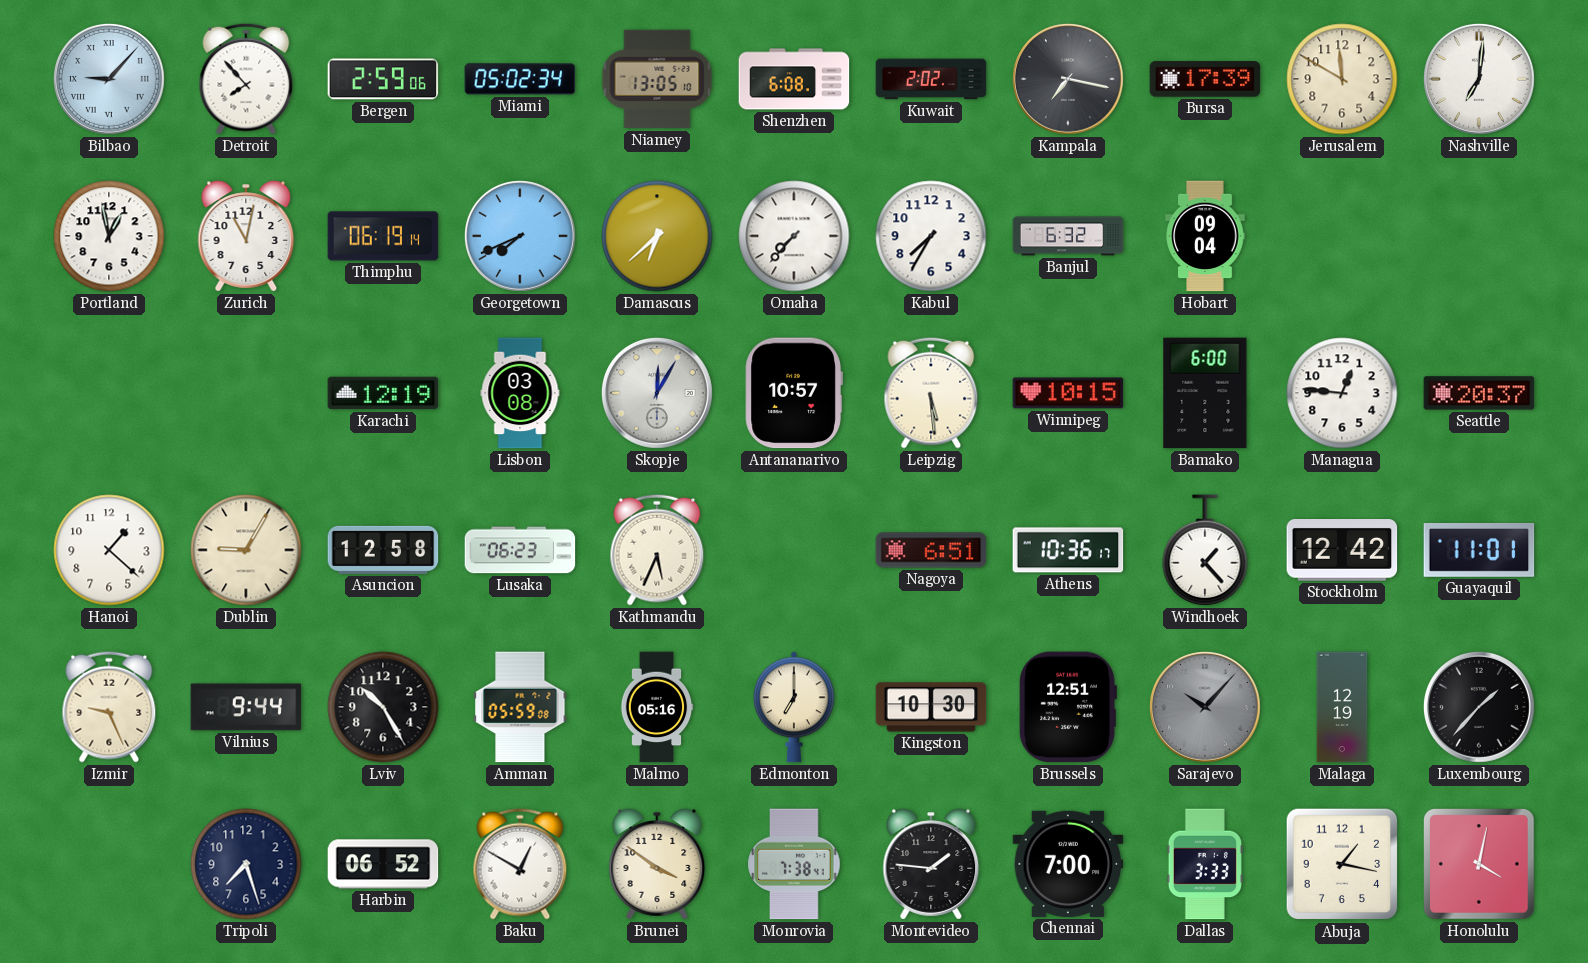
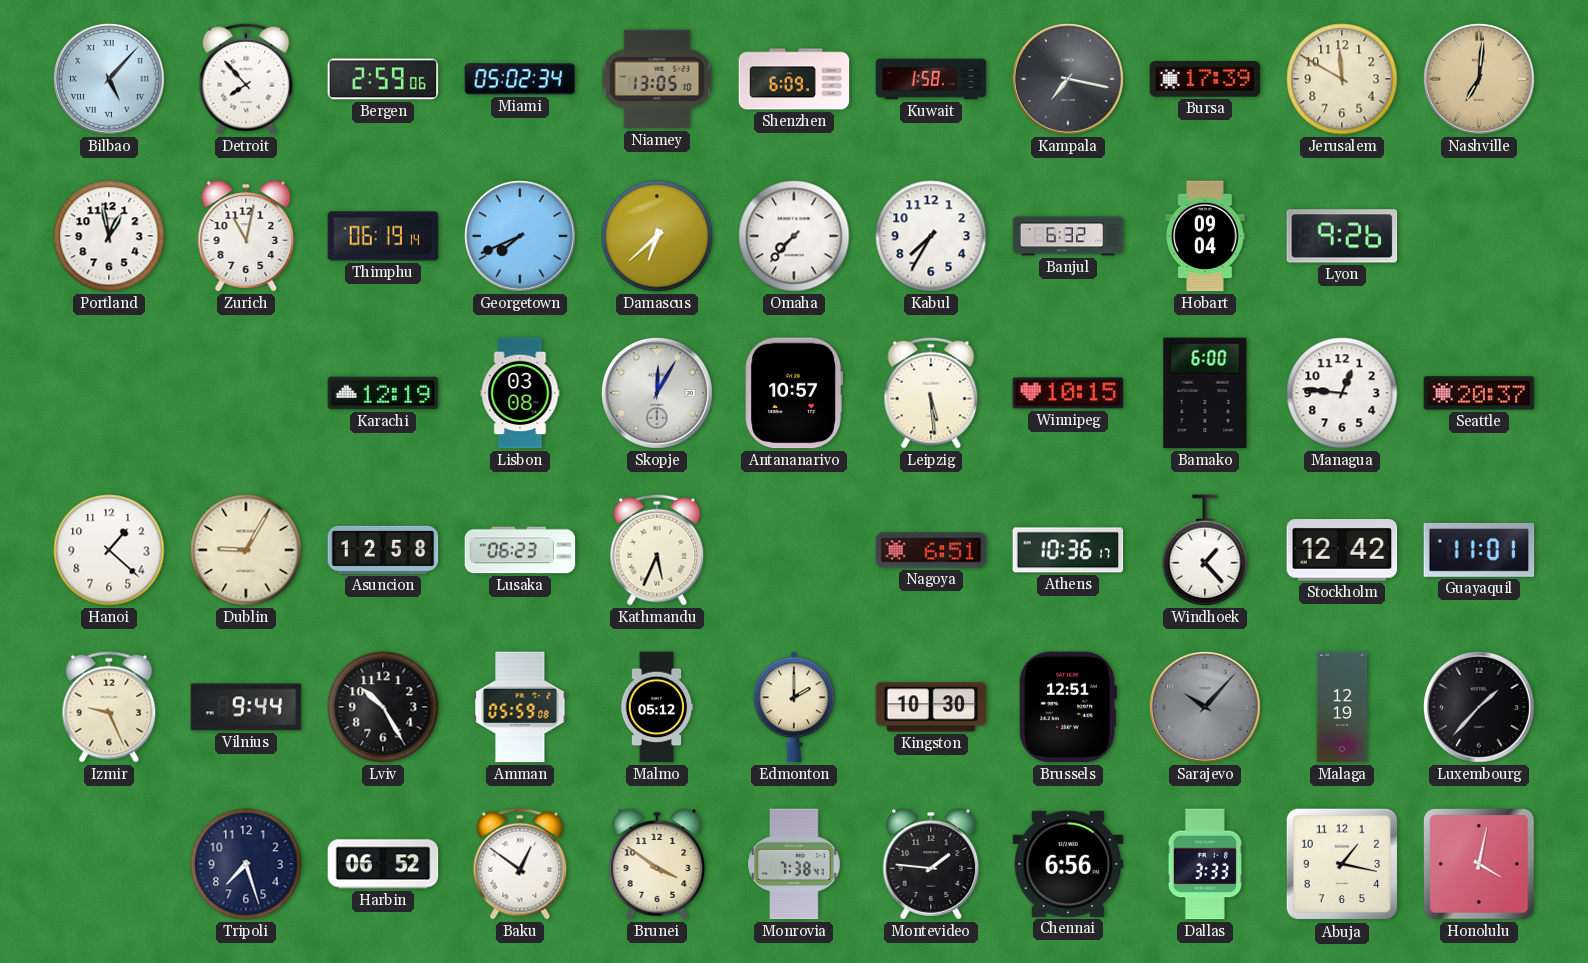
Bilbao: 9:07 -> 5:07 (109, 79)
Shenzhen: 6:08 -> 6:09 (794, 79)
Kuwait: 2:02 -> 1:58 (931, 79)
Nashville dial: white -> champagne (1479, 79)
Lyon: none -> 9:26 (1342, 236)
Malmo: 05:16 -> 05:12 (657, 707)
Edmonton: 7:00 -> 2:00 (795, 707)
Baku: 12:50 -> 12:51 (520, 864)
Chennai: 7:00 -> 6:56 (1068, 864)
